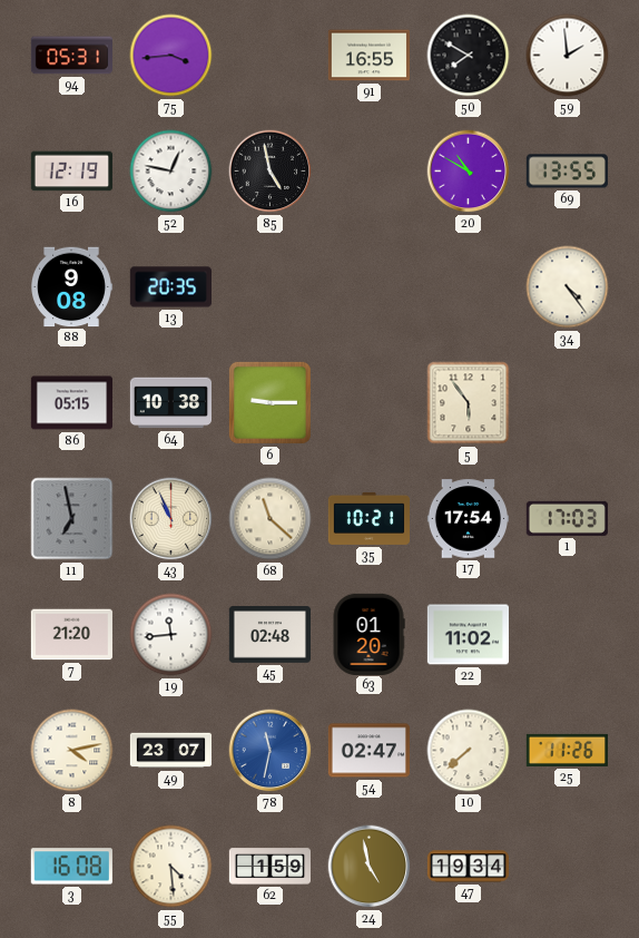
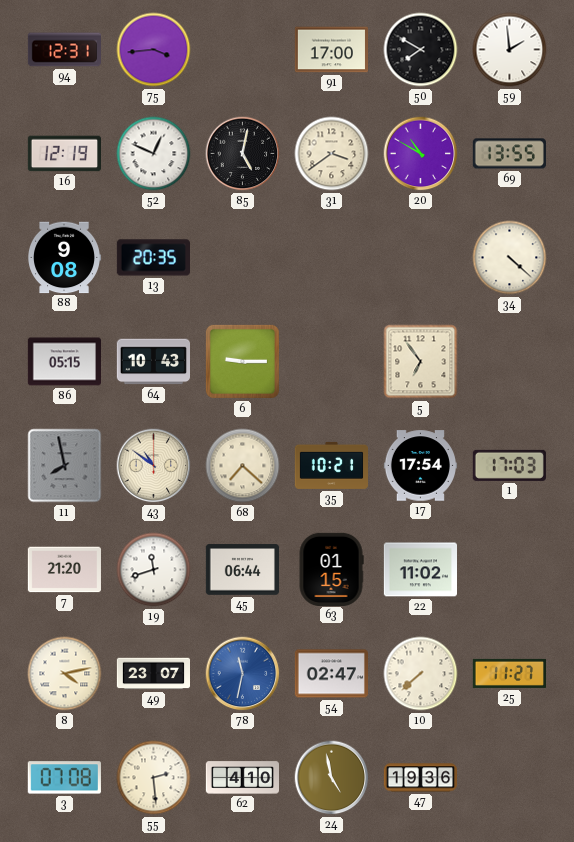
94: 05:31 -> 12:31 (64, 50)
91: 16:55 -> 17:00 (331, 50)
52: 12:47 -> 12:49 (154, 154)
85: 4:58 -> 5:02 (243, 154)
31: none -> 3:39 (332, 154)
34: 4:24 -> 4:22 (510, 258)
64: 10:38 -> 10:43 (153, 362)
5: 5:54 -> 6:54 (421, 362)
11: 6:58 -> 7:58 (65, 466)
43: 10:56 -> 10:51 (154, 466)
68: 11:22 -> 7:22 (243, 466)
19: 11:44 -> 11:42 (154, 570)
45: 02:48 -> 06:44 (242, 570)
63: 01:20 -> 01:15 (331, 569)
25: 11:26 -> 11:27 (509, 673)
3: 16:08 -> 07:08 (64, 778)
55: 4:29 -> 2:29 (154, 778)
62: 1:59 -> 4:10 (242, 778)
47: 19:34 -> 19:36 (420, 778)
